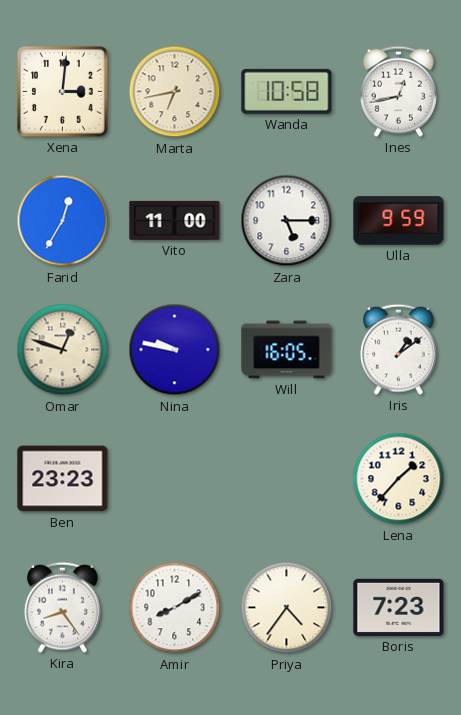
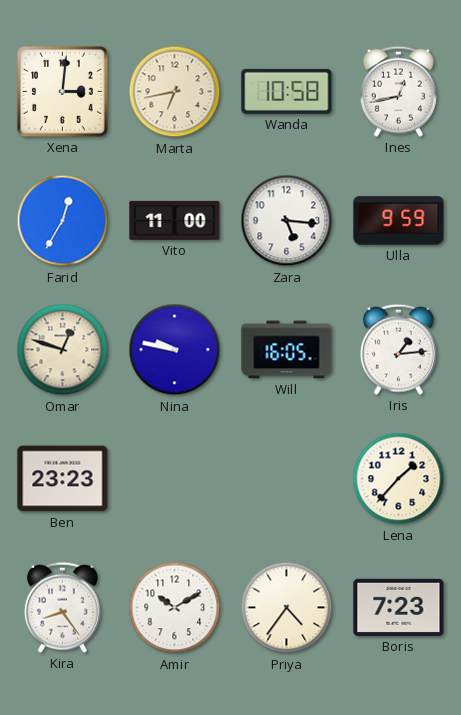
Zara: 5:15 -> 5:16 (287, 221)
Iris: 1:09 -> 1:14 (398, 349)
Amir: 8:10 -> 10:10 (175, 608)
